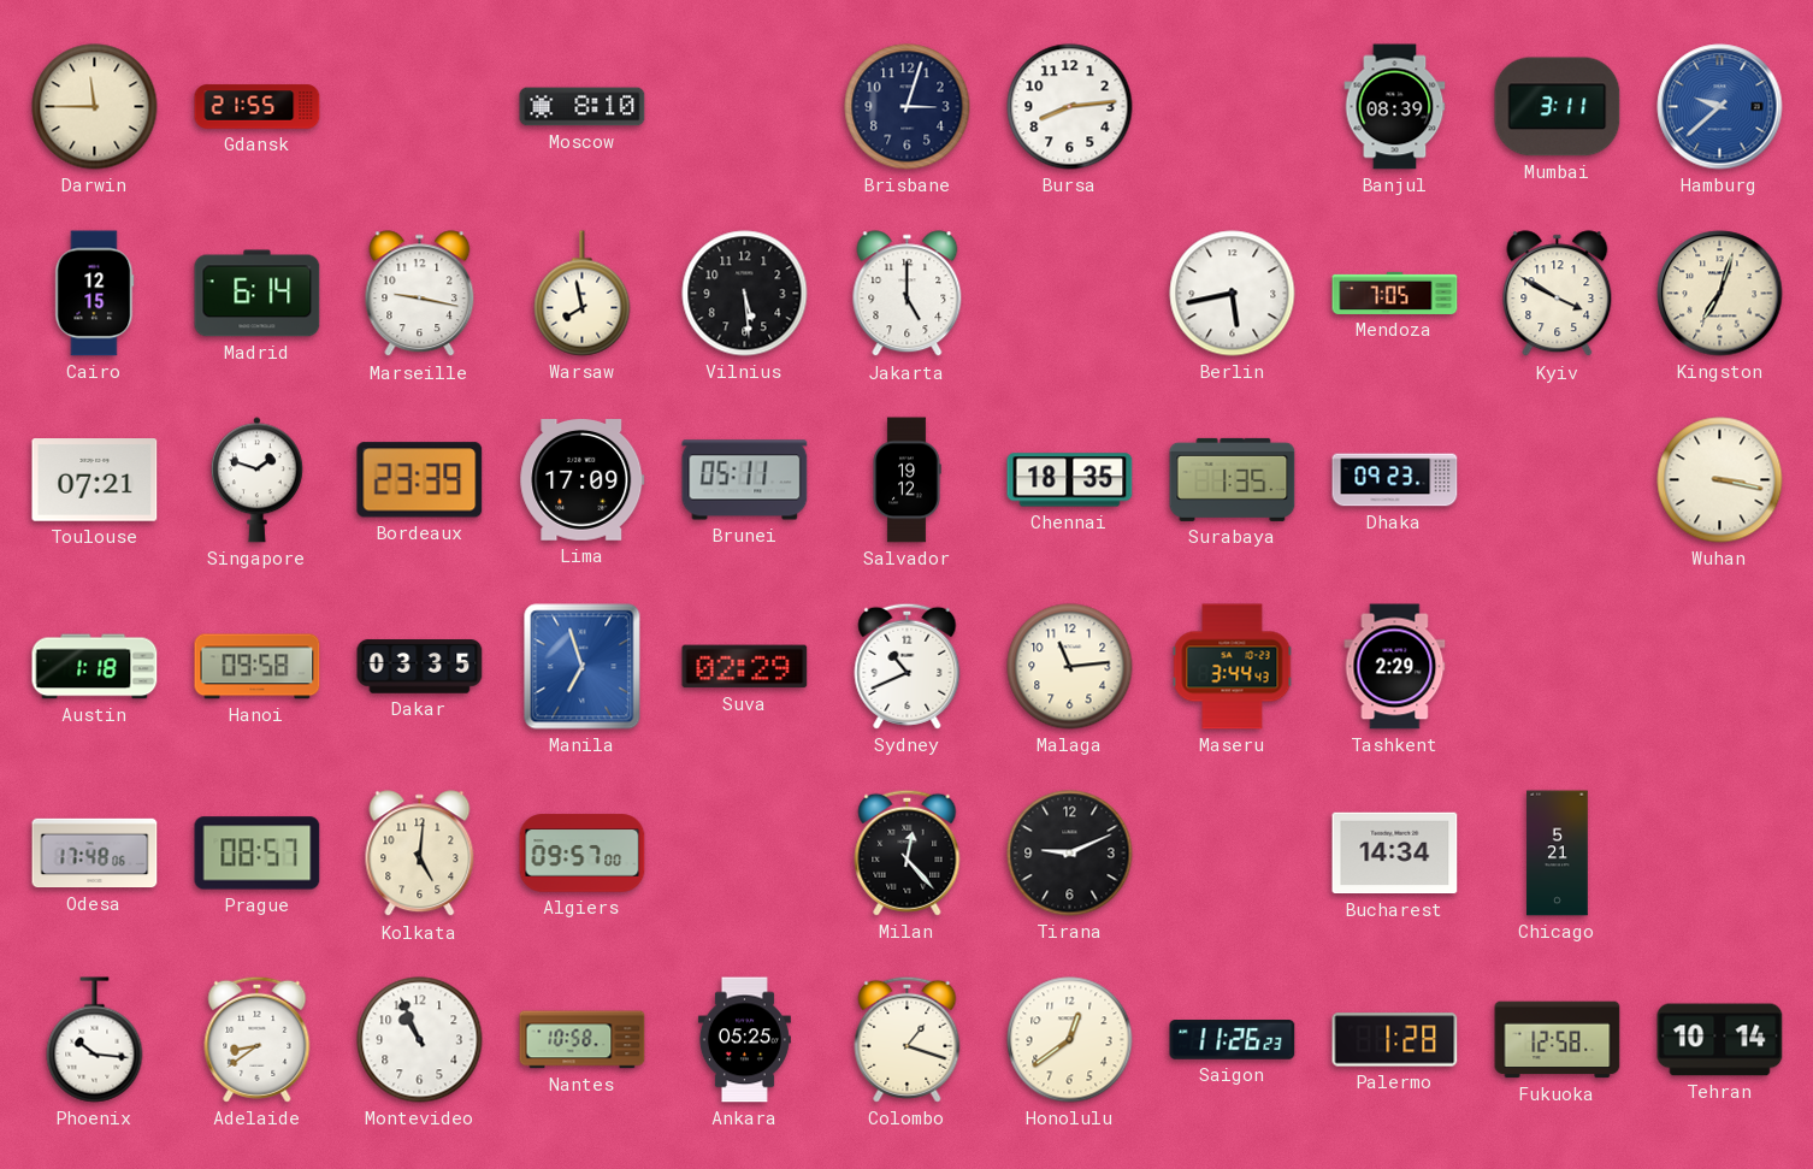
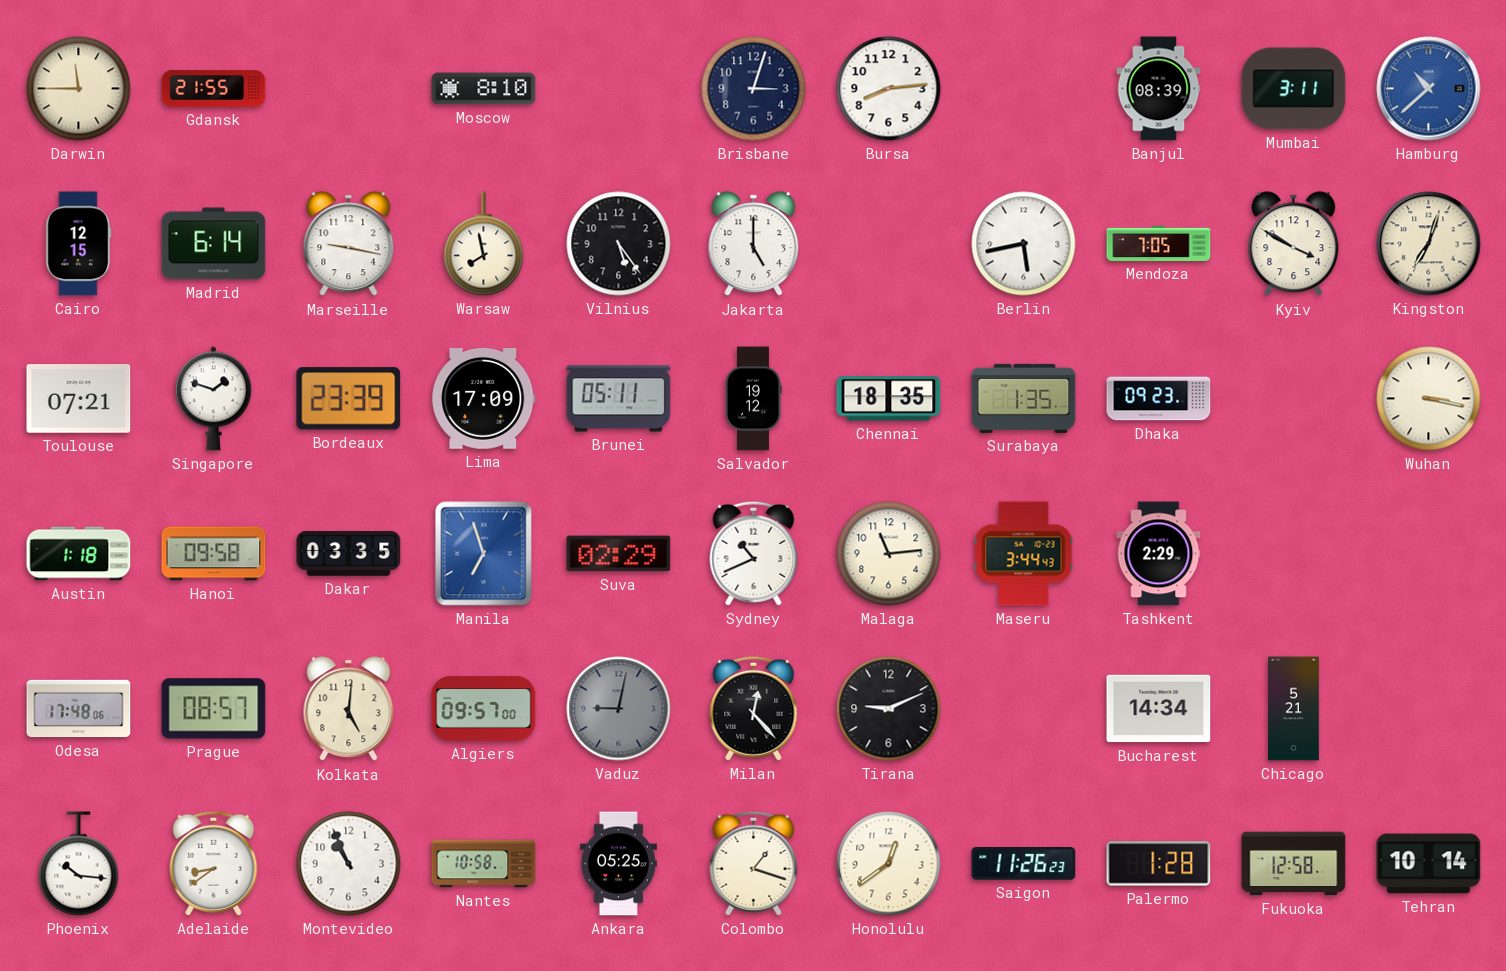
Hamburg: 9:38 -> 10:38 (1429, 89)
Vilnius: 5:29 -> 5:24 (619, 244)
Vaduz: none -> 9:02 (619, 709)
